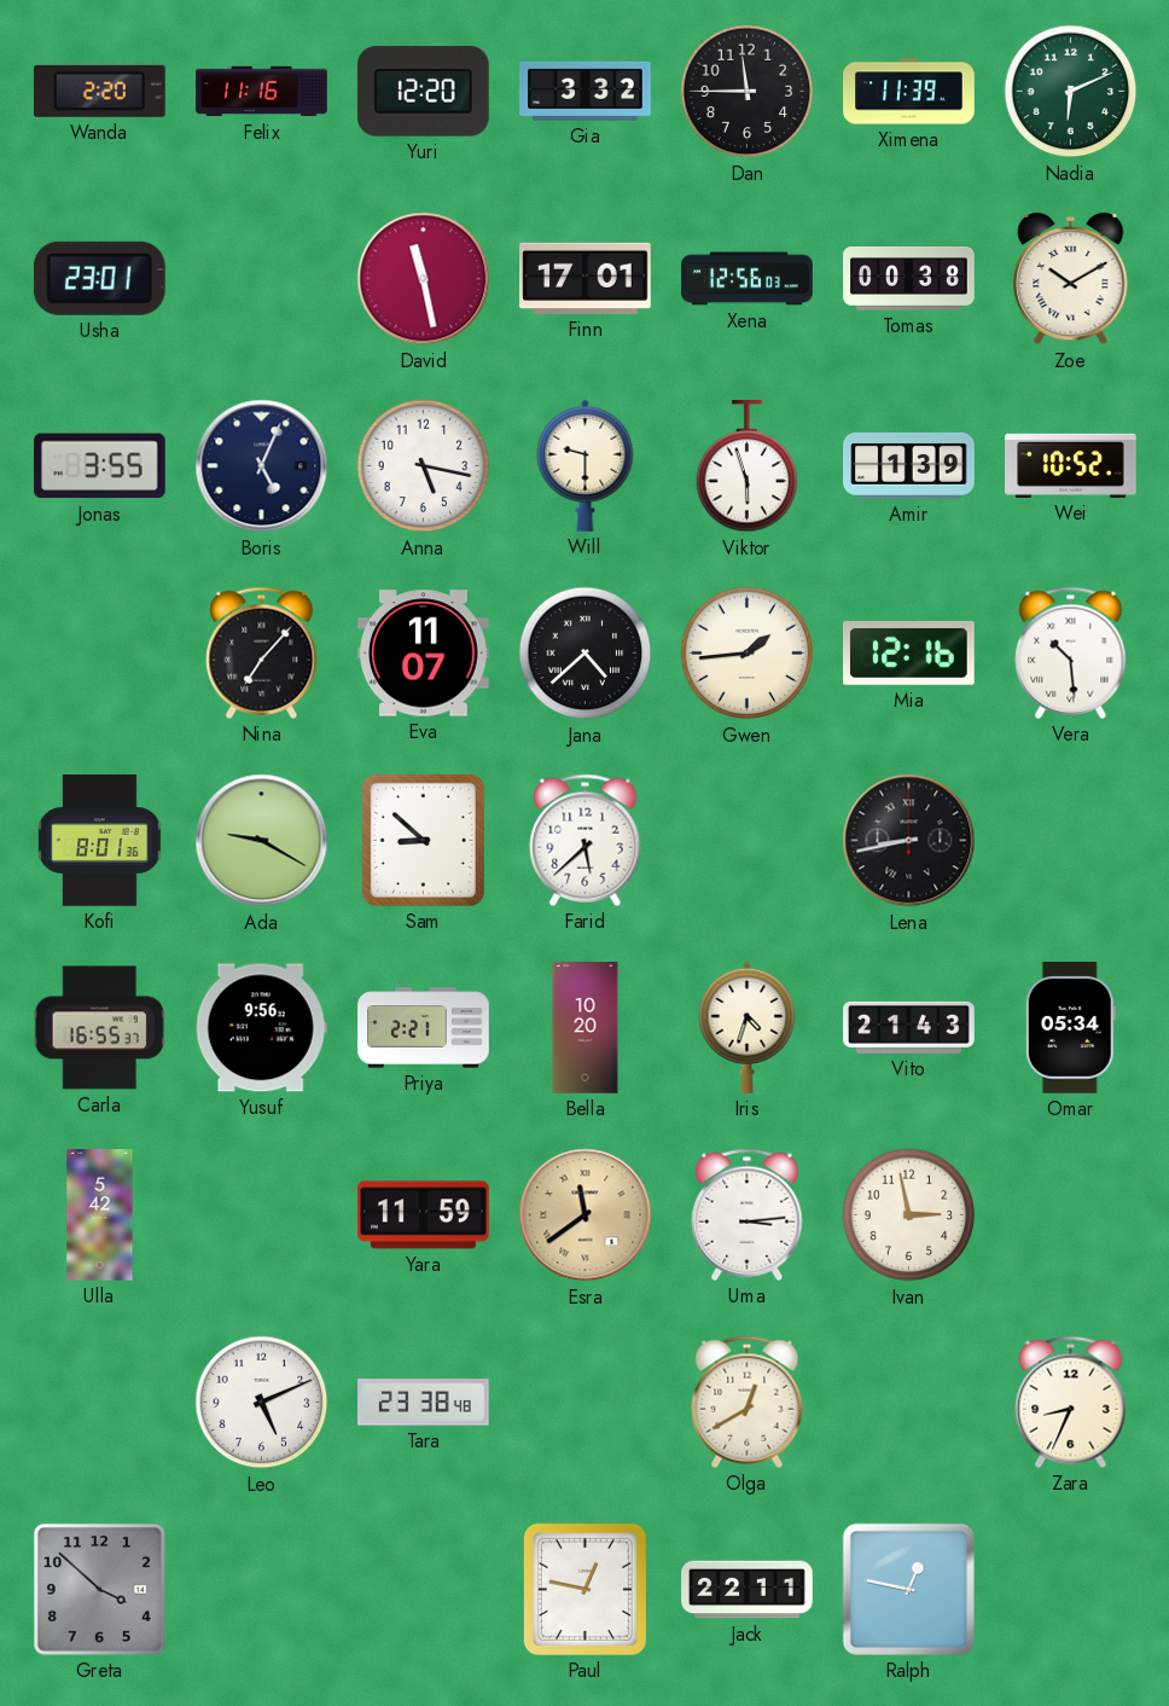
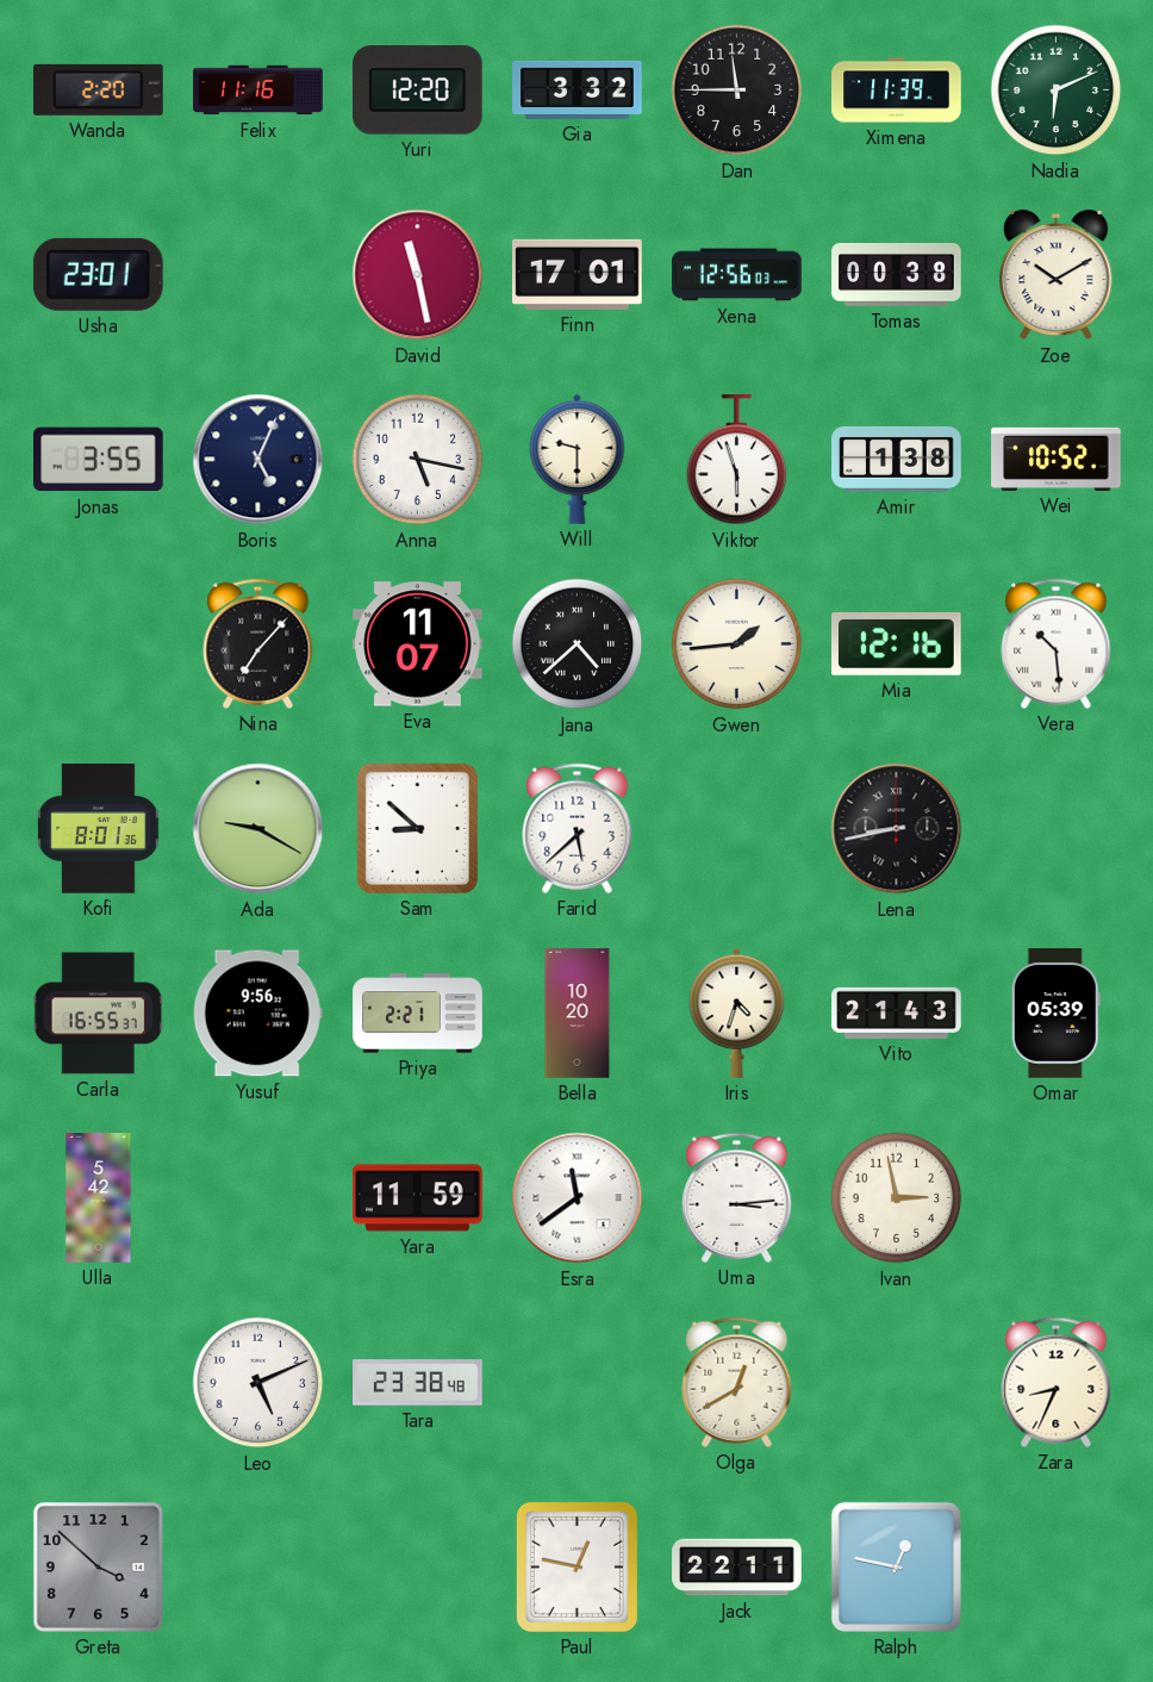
Amir: 1:39 -> 1:38 (897, 459)
Omar: 05:34 -> 05:39 (1055, 1014)
Esra dial: champagne -> white (578, 1198)
